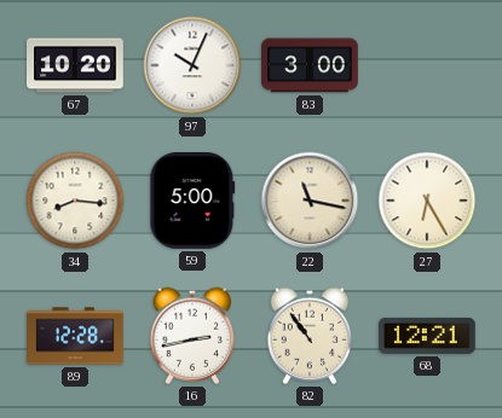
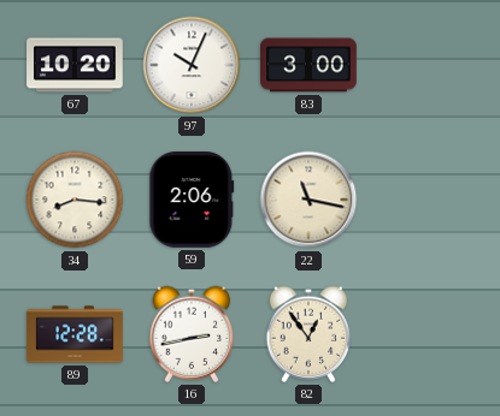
59: 5:00 -> 2:06 (192, 201)
27: 6:25 -> none (427, 201)
82: 10:54 -> 12:54 (308, 334)
68: 12:21 -> none (428, 336)
